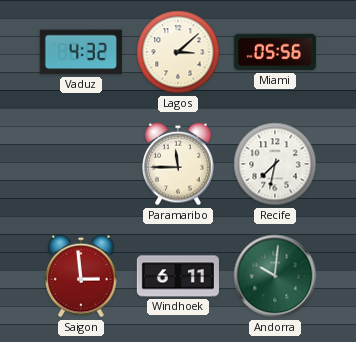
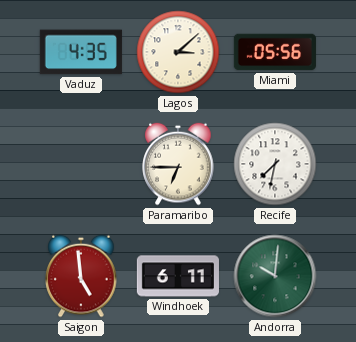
Vaduz: 4:32 -> 4:35 (81, 52)
Paramaribo: 11:45 -> 6:45 (178, 164)
Saigon: 2:59 -> 4:59 (81, 276)
